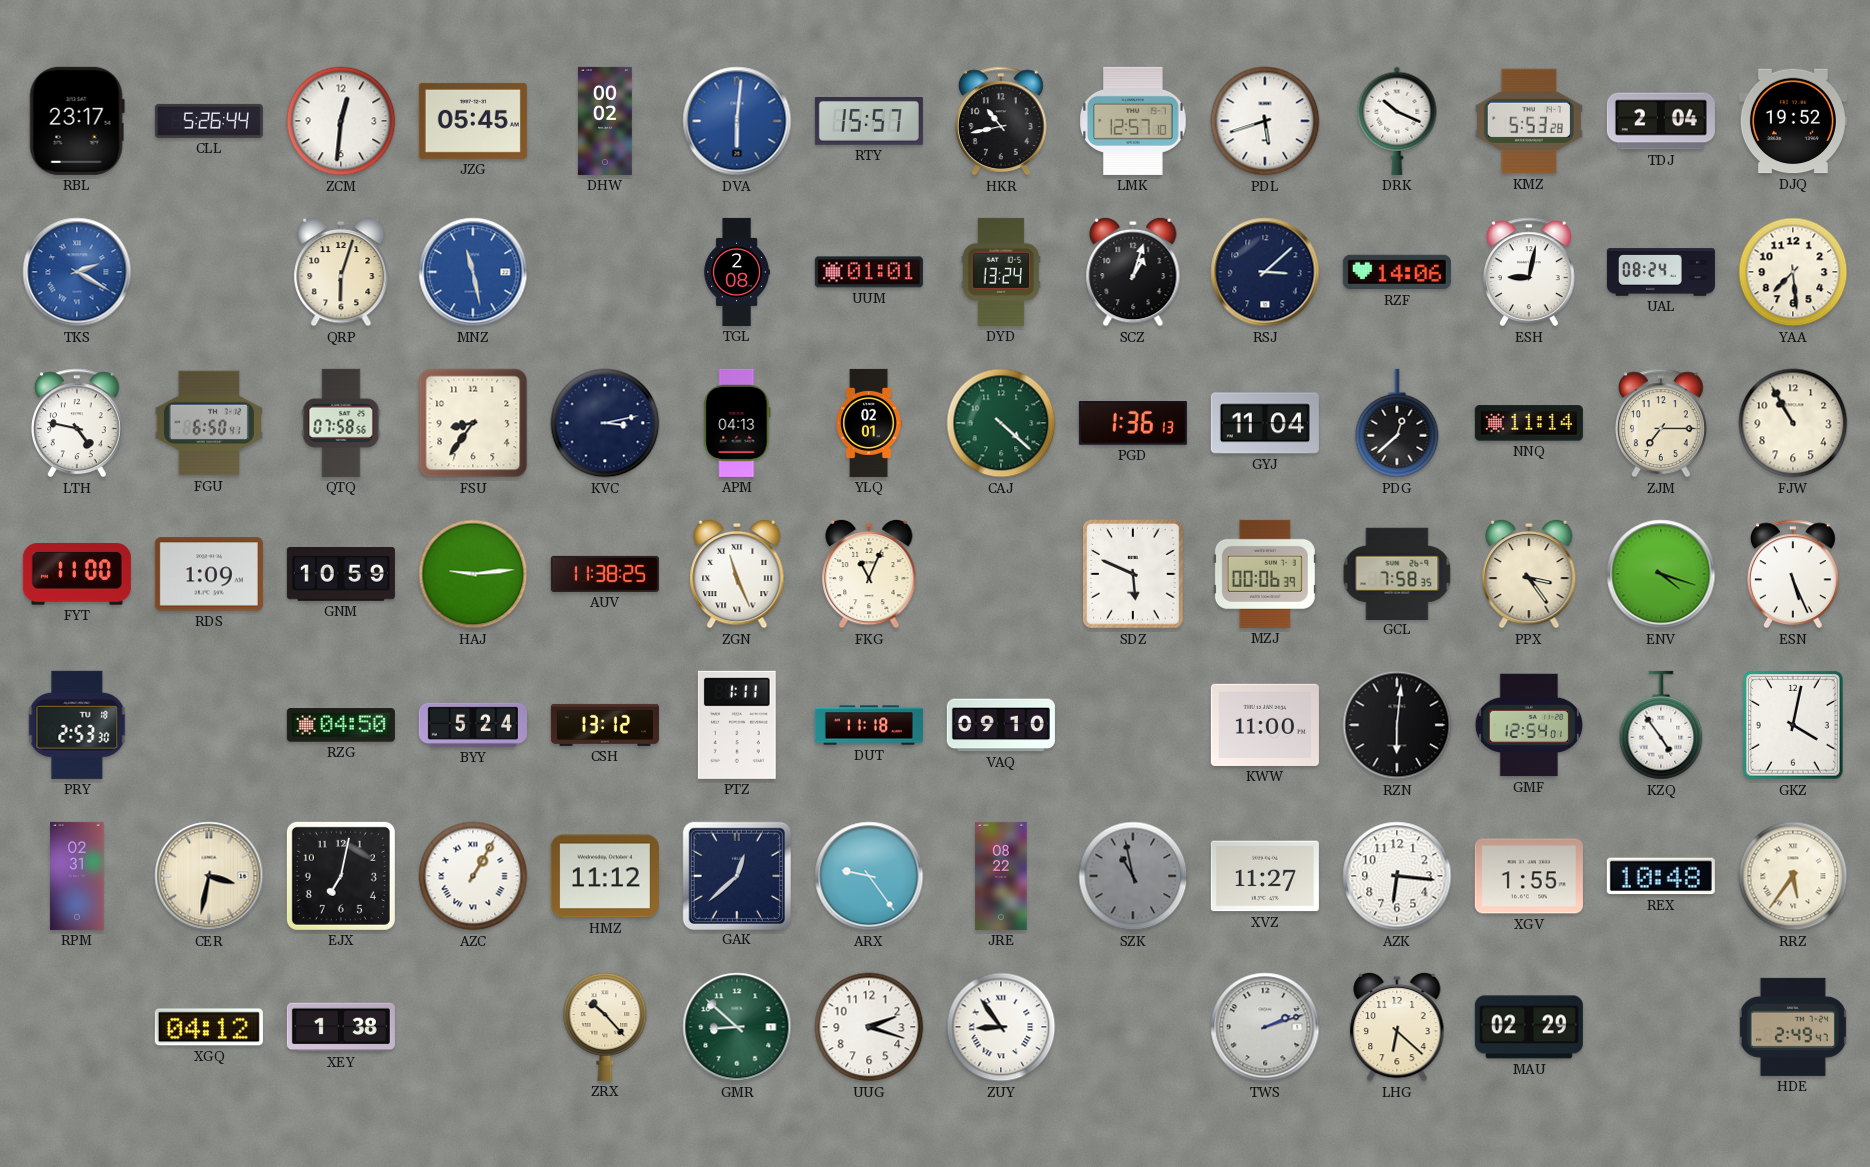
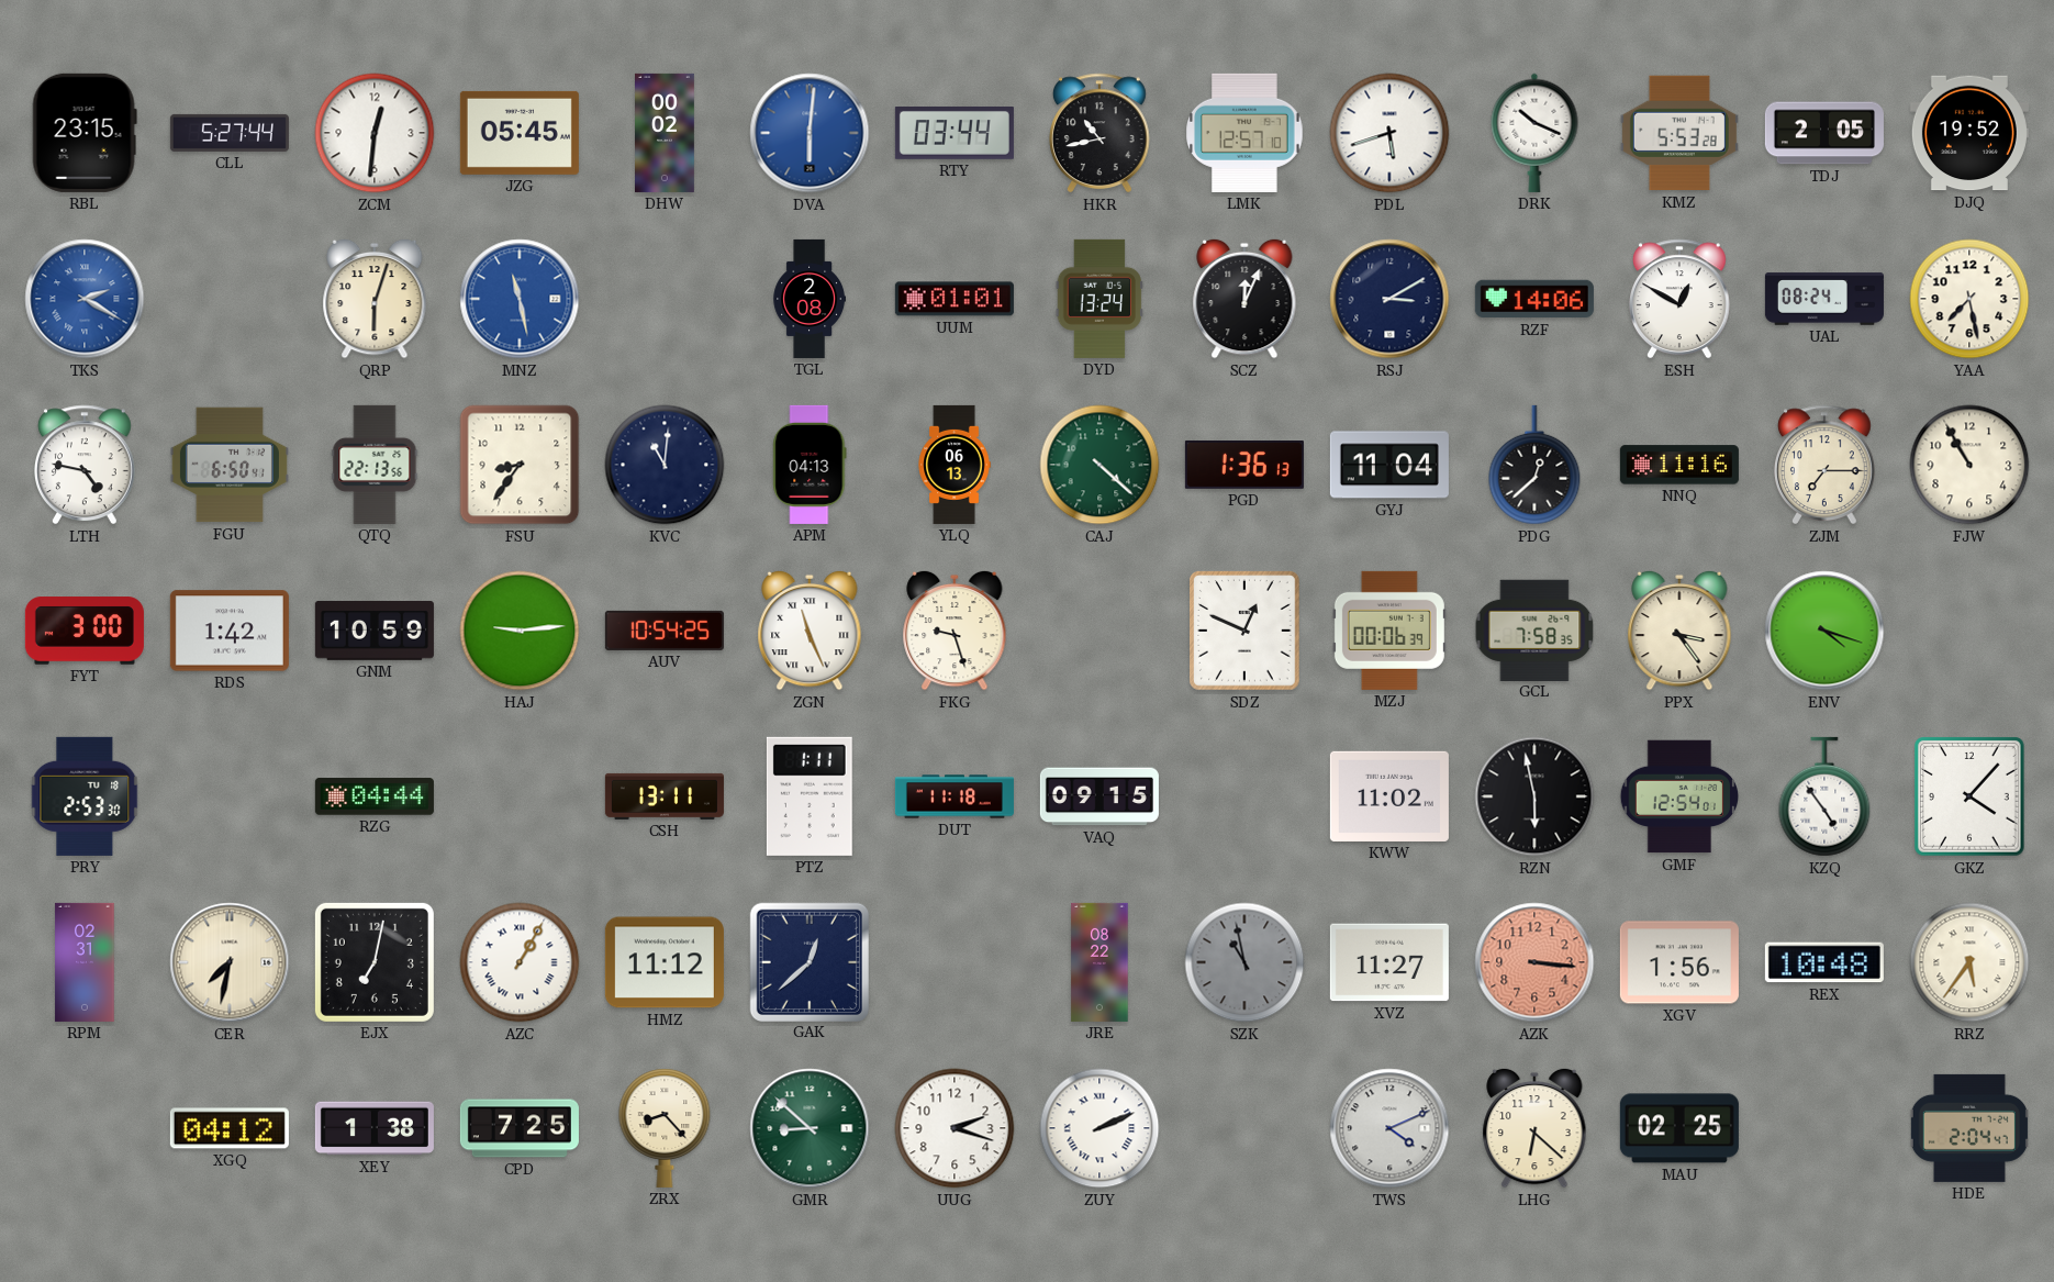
RBL: 23:17 -> 23:15 (85, 133)
CLL: 5:26 -> 5:27 (230, 133)
RTY: 15:57 -> 03:44 (955, 134)
TDJ: 2:04 -> 2:05 (1824, 133)
SCZ: 1:03 -> 12:04 (1244, 299)
RSJ: 3:08 -> 3:10 (1389, 299)
ESH: 9:02 -> 12:50 (1681, 299)
YAA: 7:29 -> 7:28 (1969, 299)
QTQ: 07:58 -> 22:13 (375, 465)
KVC: 3:13 -> 11:01 (665, 465)
YLQ: 02:01 -> 06:13 (955, 465)
NNQ: 11:14 -> 11:16 (1679, 465)
FYT: 11:00 -> 3:00 (85, 631)
RDS: 1:09 -> 1:42 (230, 631)
AUV: 11:38 -> 10:54 (665, 631)
FKG: 11:04 -> 9:27 (955, 631)
SDZ: 5:49 -> 12:49 (1246, 631)
ESN: 5:26 -> none (1794, 574)
RZG: 04:50 -> 04:44 (375, 796)
BYY: 5:24 -> none (473, 725)
CSH: 13:12 -> 13:11 (665, 796)
VAQ: 09:10 -> 09:15 (1099, 796)
KWW: 11:00 -> 11:02 (1389, 796)
RZN: 6:01 -> 5:58 (1534, 796)
GKZ: 4:02 -> 4:07 (1971, 796)
CER: 3:32 -> 7:32 (230, 962)
ARX: 9:24 -> none (869, 876)
AZK: 6:16 -> 3:16 (1534, 962)
AZK dial: white -> salmon (1534, 962)
XGV: 1:55 -> 1:56 (1679, 962)
CPD: none -> 7:25 (520, 1128)
ZRX: 10:23 -> 8:23 (665, 1128)
ZUY: 8:54 -> 2:11 (1099, 1128)
TWS: 2:12 -> 4:11 (1389, 1128)
MAU: 02:29 -> 02:25 (1679, 1128)
HDE: 2:49 -> 2:04 (1969, 1128)
